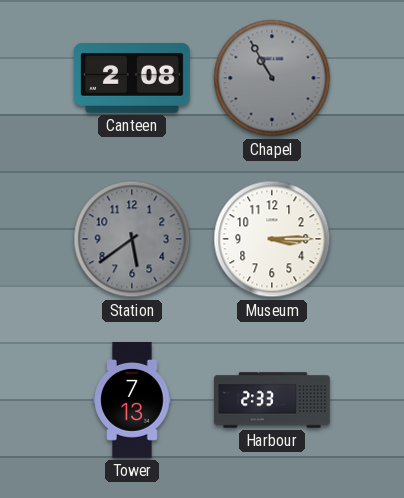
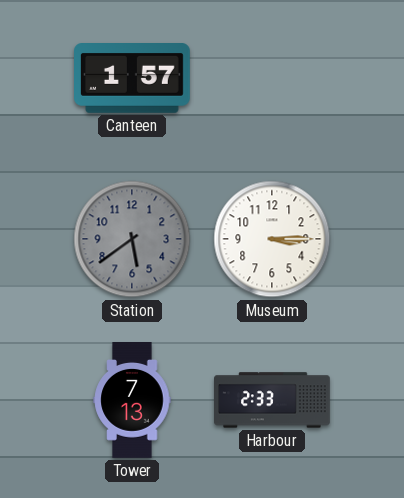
Canteen: 2:08 -> 1:57 (133, 79)
Chapel: 10:55 -> none (272, 78)
